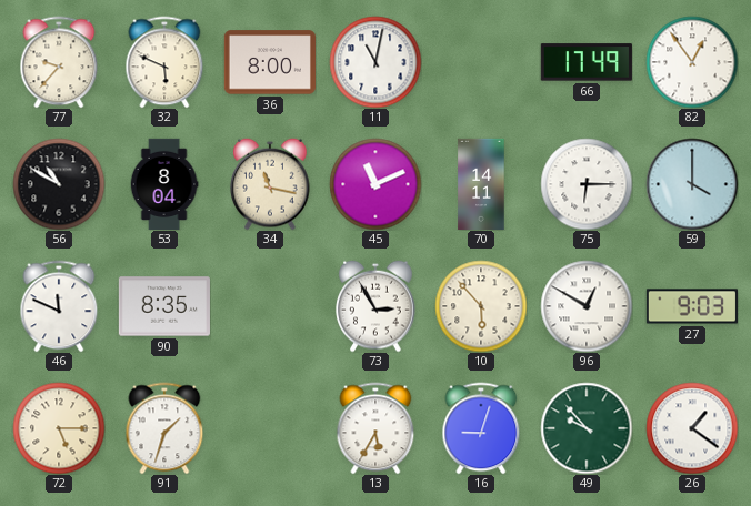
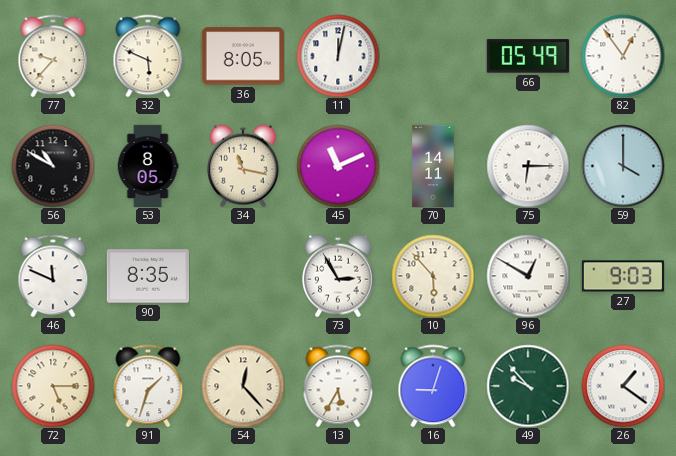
36: 8:00 -> 8:05 (243, 56)
11: 11:02 -> 12:02 (338, 56)
66: 17:49 -> 05:49 (528, 56)
53: 8:04 -> 8:05 (148, 165)
54: none -> 12:23 (243, 386)
